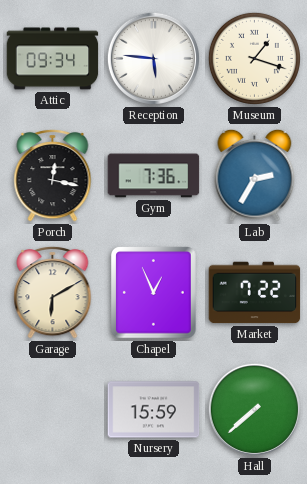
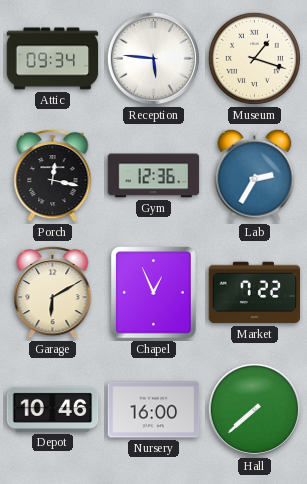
Gym: 7:36 -> 12:36 (154, 176)
Depot: none -> 10:46 (53, 409)
Nursery: 15:59 -> 16:00 (154, 410)
